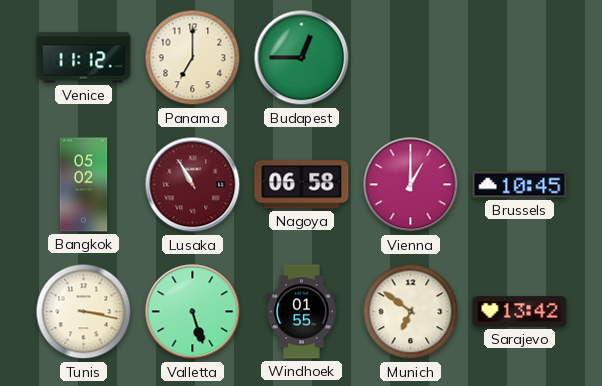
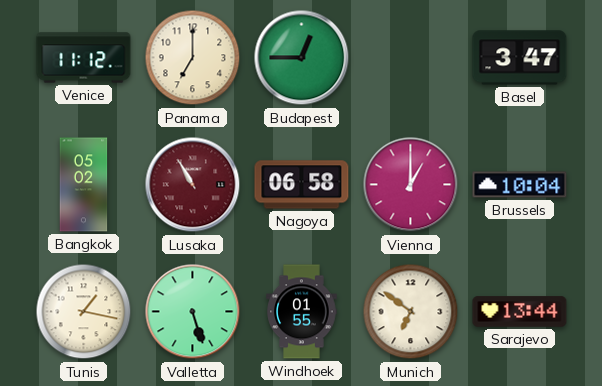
Basel: none -> 3:47 (520, 58)
Brussels: 10:45 -> 10:04 (520, 185)
Tunis: 3:17 -> 1:17 (84, 312)
Sarajevo: 13:42 -> 13:44 (520, 312)
